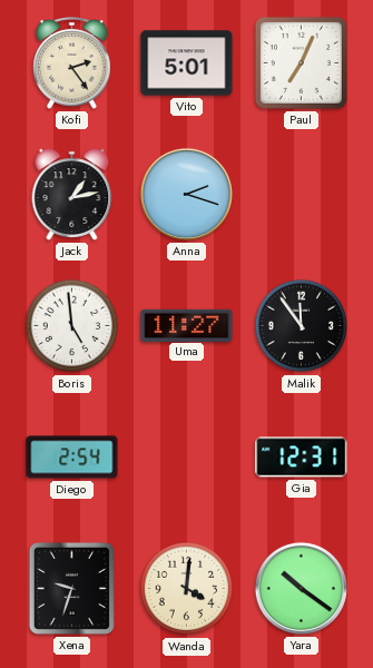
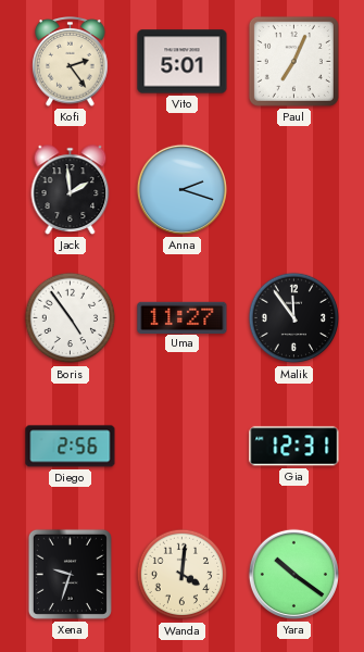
Jack: 1:13 -> 1:59 (71, 190)
Boris: 4:59 -> 4:54 (71, 318)
Diego: 2:54 -> 2:56 (71, 447)
